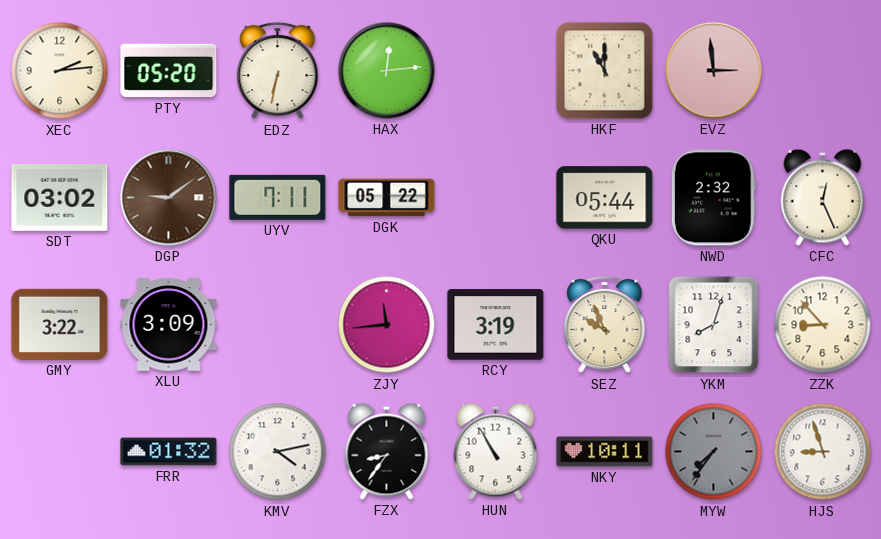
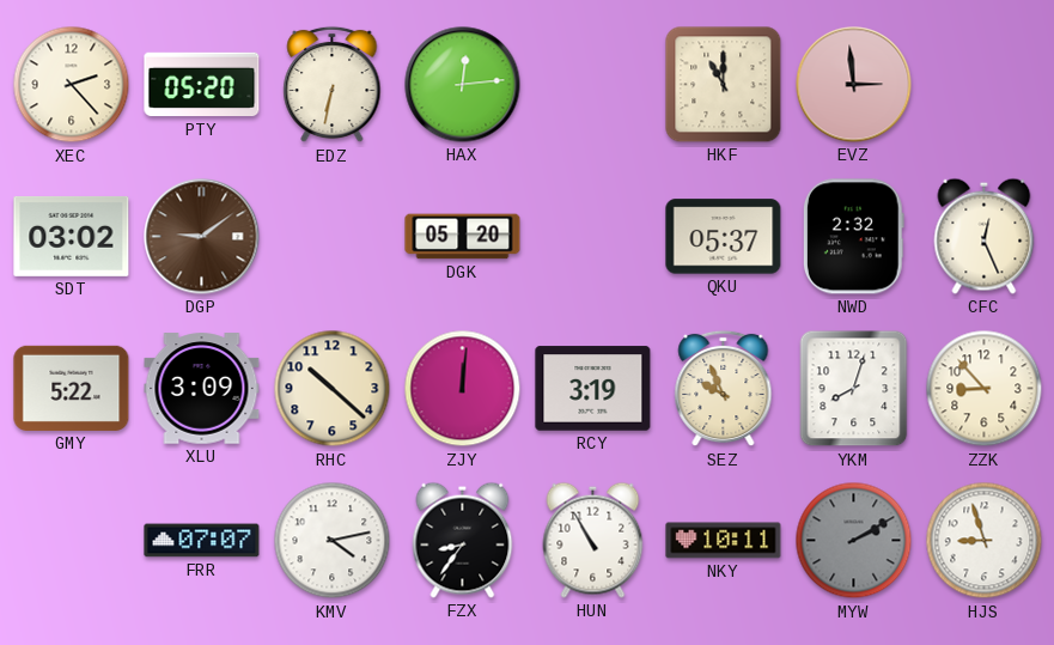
XEC: 2:14 -> 2:23 (72, 85)
UYV: 7:11 -> none (278, 197)
DGK: 05:22 -> 05:20 (463, 237)
QKU: 05:44 -> 05:37 (724, 237)
GMY: 3:22 -> 5:22 (72, 388)
RHC: none -> 10:22 (333, 389)
ZJY: 11:44 -> 12:01 (463, 389)
FRR: 01:32 -> 07:07 (202, 541)
MYW: 7:36 -> 2:10 (854, 541)
